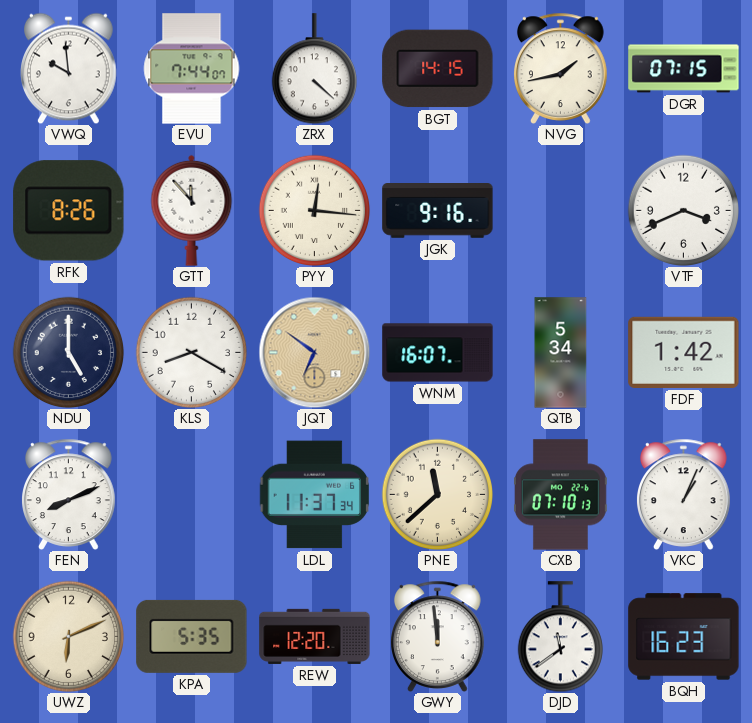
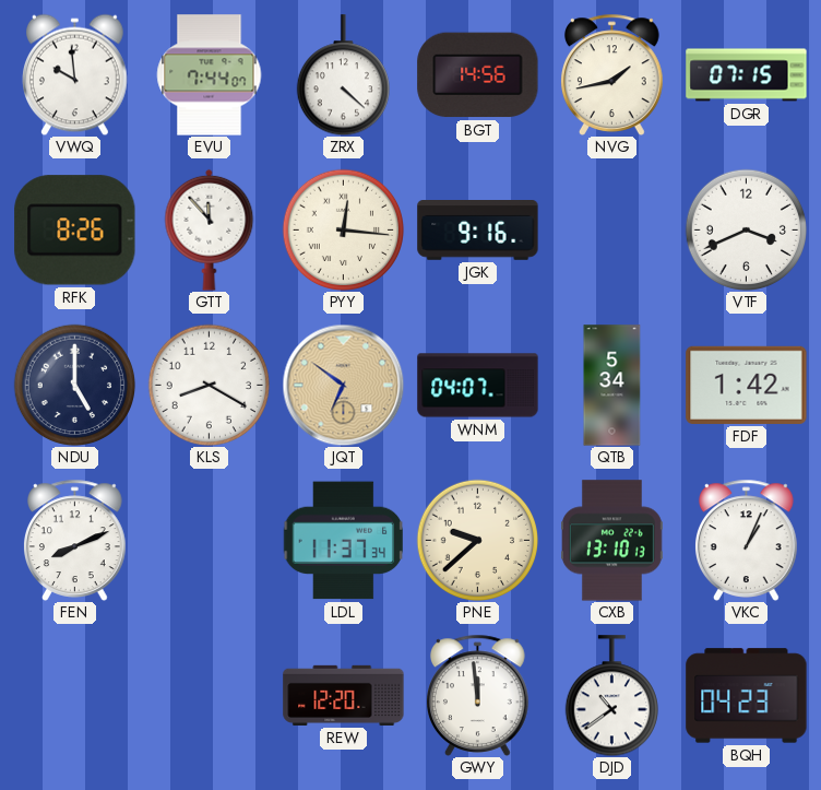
BGT: 14:15 -> 14:56 (478, 75)
WNM: 16:07 -> 04:07 (478, 386)
PNE: 11:38 -> 9:38 (477, 540)
CXB: 07:10 -> 13:10 (612, 541)
UWZ: 6:11 -> none (68, 636)
KPA: 5:35 -> none (192, 636)
DJD: 11:39 -> 10:39 (611, 696)
BQH: 16:23 -> 04:23 (747, 696)
